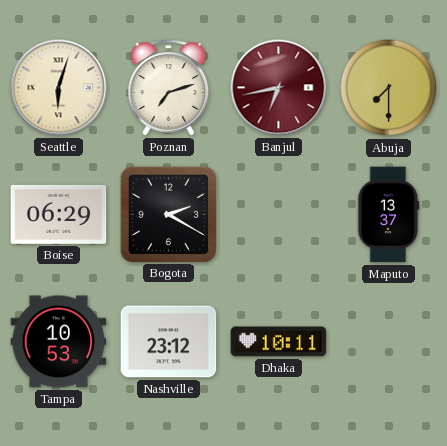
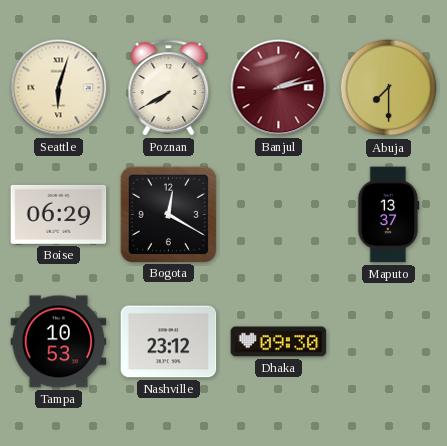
Poznan: 7:12 -> 7:40 (169, 88)
Banjul: 6:43 -> 2:13 (279, 88)
Bogota: 2:20 -> 12:20 (168, 214)
Dhaka: 10:11 -> 09:30 (279, 342)
